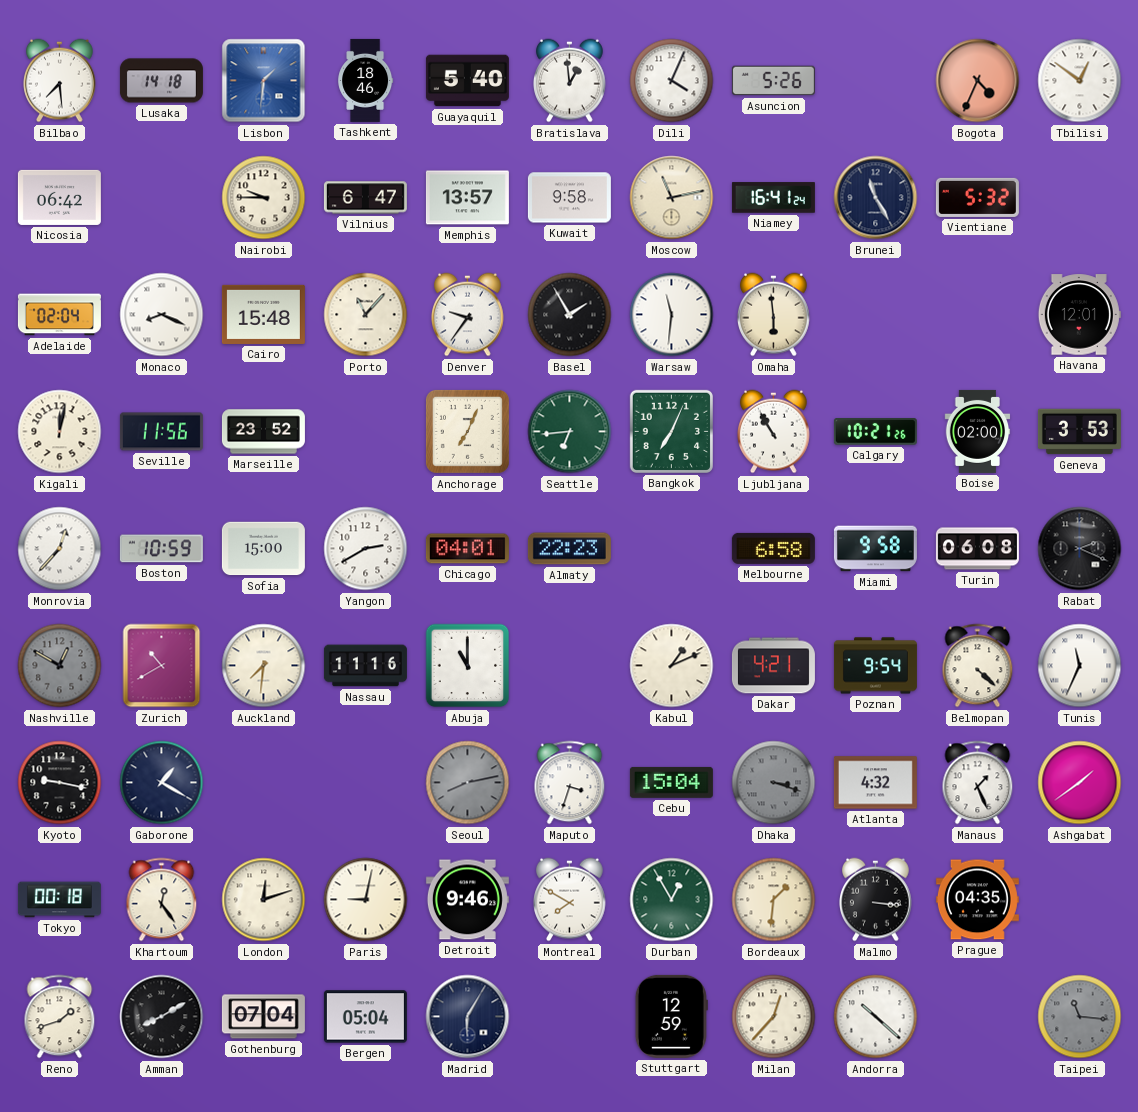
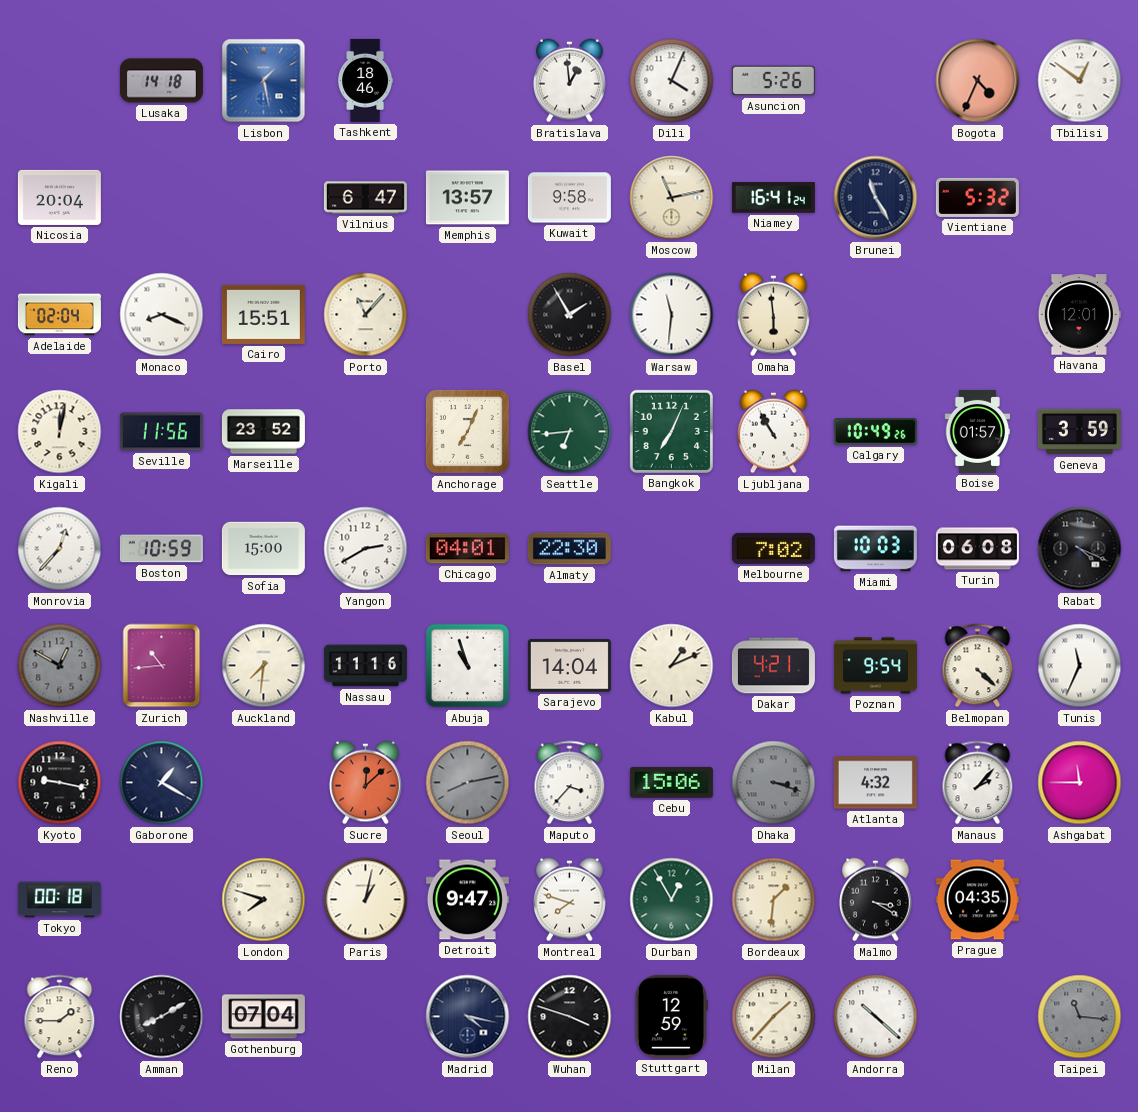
Bilbao: 7:29 -> none (60, 81)
Lisbon: 1:31 -> 1:28 (264, 81)
Guayaquil: 5:40 -> none (467, 81)
Nicosia: 06:42 -> 20:04 (59, 197)
Nairobi: 9:45 -> none (264, 198)
Cairo: 15:48 -> 15:51 (263, 314)
Denver: 9:36 -> none (468, 315)
Calgary: 10:21 -> 10:49 (875, 432)
Boise: 02:00 -> 01:57 (978, 431)
Geneva: 3:53 -> 3:59 (1079, 432)
Almaty: 22:23 -> 22:30 (569, 549)
Melbourne: 6:58 -> 7:02 (773, 548)
Miami: 9:58 -> 10:03 (875, 549)
Rabat: 2:19 -> 4:19 (1080, 549)
Zurich: 10:40 -> 10:44 (162, 666)
Abuja: 11:00 -> 10:57 (468, 666)
Sarajevo: none -> 14:04 (569, 666)
Sucre: none -> 12:08 (366, 783)
Maputo: 3:33 -> 3:37 (570, 783)
Cebu: 15:04 -> 15:06 (671, 782)
Manaus: 1:26 -> 2:07 (978, 783)
Ashgabat: 1:39 -> 11:45 (1080, 783)
Khartoum: 12:24 -> none (162, 900)
London: 12:12 -> 7:48 (264, 900)
Paris: 9:02 -> 1:02 (366, 900)
Detroit: 9:46 -> 9:47 (467, 900)
Montreal: 7:50 -> 7:48 (570, 900)
Malmo: 3:16 -> 3:20 (876, 900)
Reno: 1:42 -> 1:45 (60, 1017)
Bergen: 05:04 -> none (365, 1017)
Madrid: 6:05 -> 4:17 (468, 1017)
Wuhan: none -> 3:48 (570, 1017)
Milan: 12:37 -> 1:37 (774, 1017)
